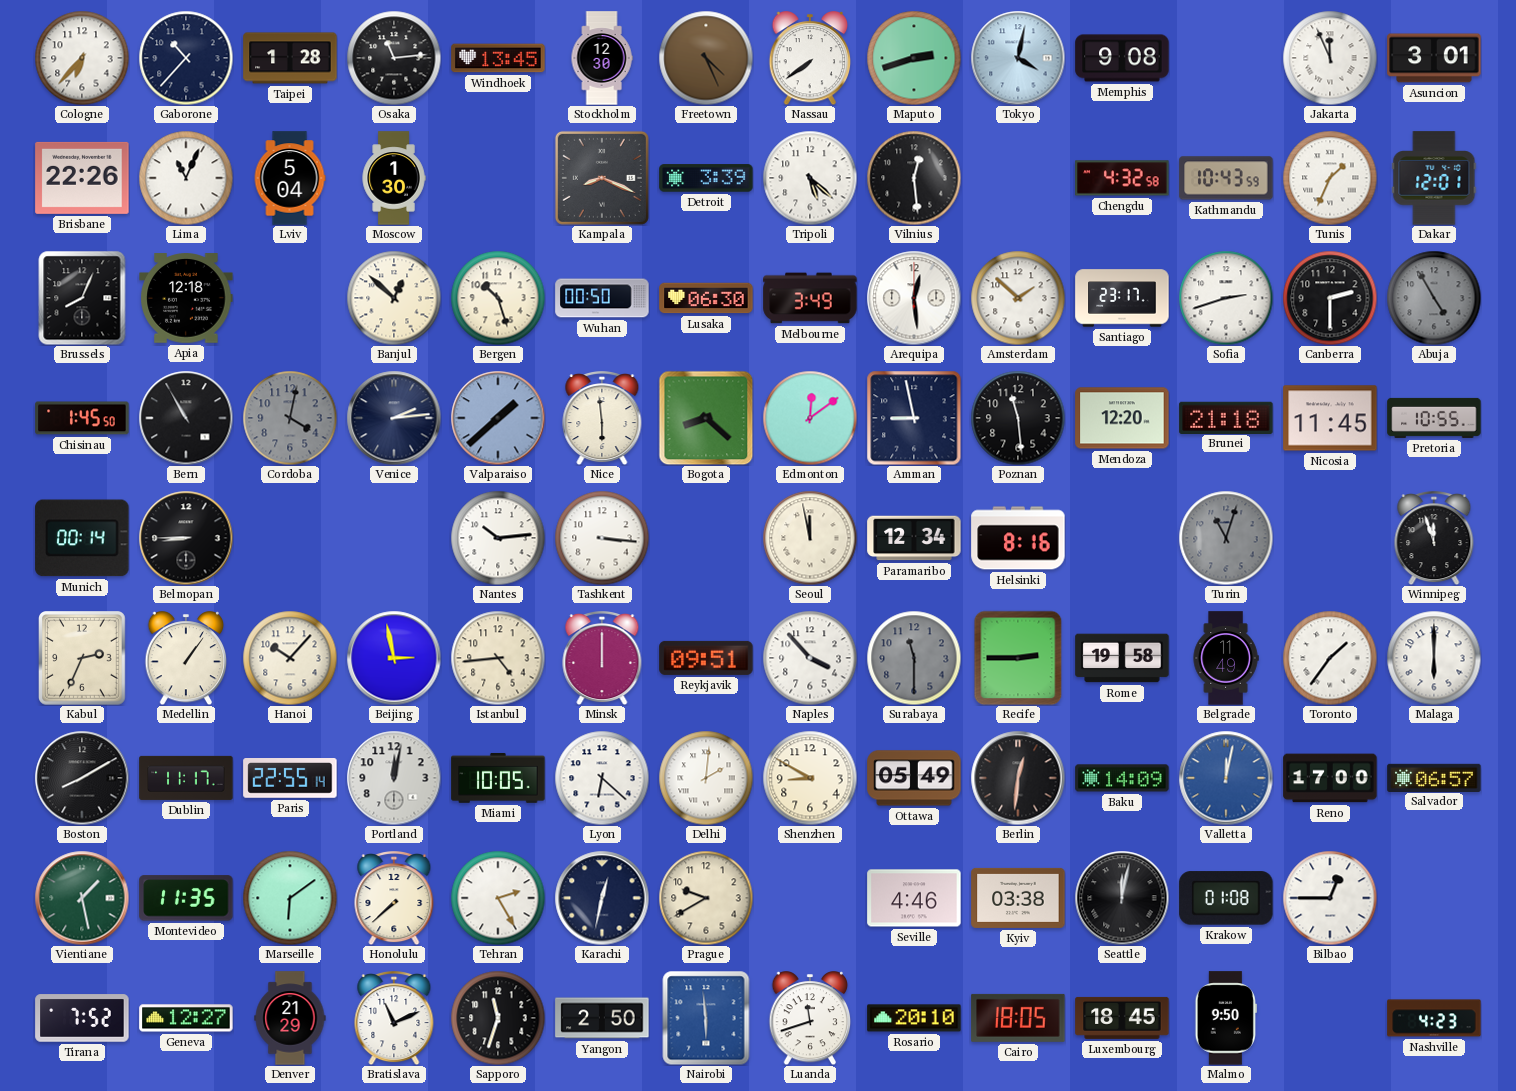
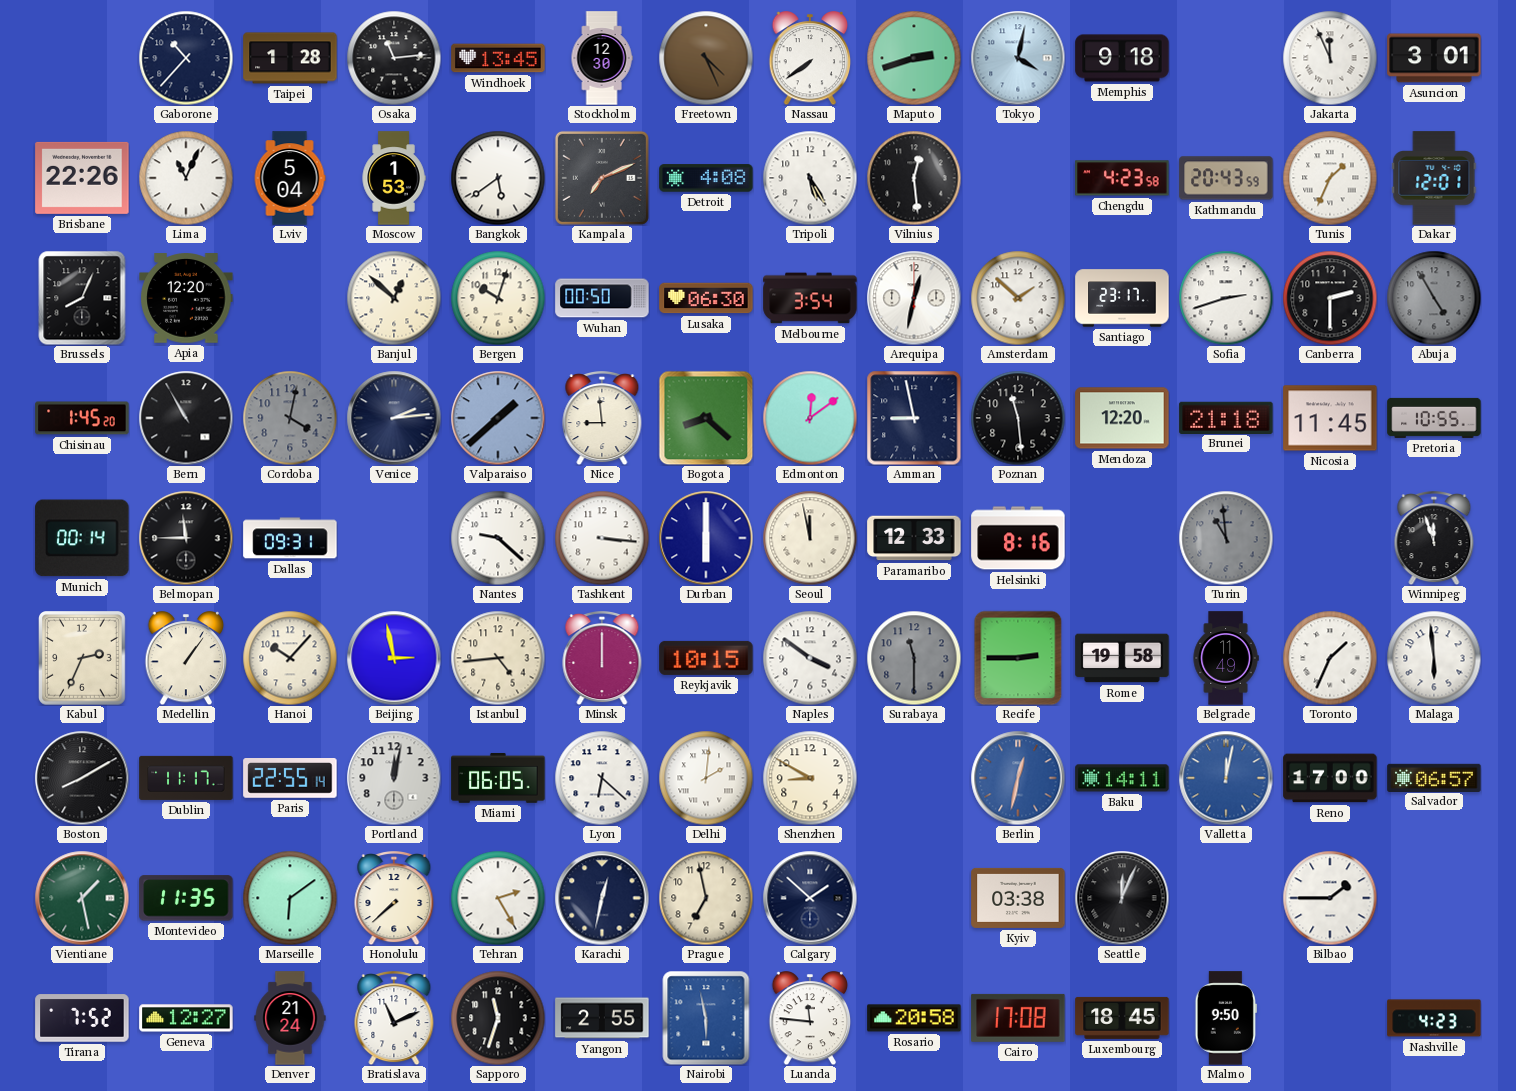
Cologne: 6:37 -> none (82, 58)
Memphis: 9:08 -> 9:18 (1122, 58)
Moscow: 1:30 -> 1:53 (394, 178)
Bangkok: none -> 5:39 (498, 178)
Kampala: 8:19 -> 7:11 (602, 178)
Detroit: 3:39 -> 4:08 (706, 178)
Tripoli: 5:22 -> 5:25 (810, 178)
Chengdu: 4:32 -> 4:23 (1122, 178)
Kathmandu: 10:43 -> 20:43 (1226, 178)
Apia: 12:18 -> 12:20 (186, 298)
Bergen: 10:27 -> 10:03 (498, 298)
Melbourne: 3:49 -> 3:54 (810, 298)
Arequipa: 12:29 -> 12:32 (914, 298)
Chisinau: 1:45:50 -> 1:45:20 (82, 418)
Nice: 5:59 -> 8:59 (602, 419)
Belmopan: 8:45 -> 11:45 (186, 538)
Dallas: none -> 09:31 (290, 538)
Nantes: 10:14 -> 9:22 (498, 538)
Durban: none -> 6:00 (706, 538)
Paramaribo: 12:34 -> 12:33 (914, 538)
Turin: 11:03 -> 10:59 (1226, 538)
Reykjavik: 09:51 -> 10:15 (706, 658)
Naples: 3:53 -> 3:51 (810, 658)
Toronto: 1:36 -> 1:34 (1330, 658)
Malaga: 6:00 -> 5:59 (1434, 658)
Miami: 10:05 -> 06:05 (498, 778)
Ottawa: 05:49 -> none (914, 778)
Berlin: 12:31 -> 12:32 (1018, 778)
Berlin dial: black -> blue (1018, 778)
Baku: 14:09 -> 14:11 (1122, 778)
Prague: 9:40 -> 6:58 (706, 898)
Calgary: none -> 1:52 (810, 898)
Seville: 4:46 -> none (914, 898)
Seattle: 12:02 -> 12:04 (1122, 898)
Krakow: 01:08 -> none (1226, 898)
Bilbao: 12:45 -> 1:45 (1330, 898)
Denver: 21:29 -> 21:24 (290, 1018)
Yangon: 2:50 -> 2:55 (602, 1018)
Nairobi: 5:59 -> 5:58 (706, 1018)
Luanda: 11:42 -> 11:46 (810, 1019)
Rosario: 20:10 -> 20:58 (914, 1018)
Cairo: 18:05 -> 17:08 (1018, 1018)
